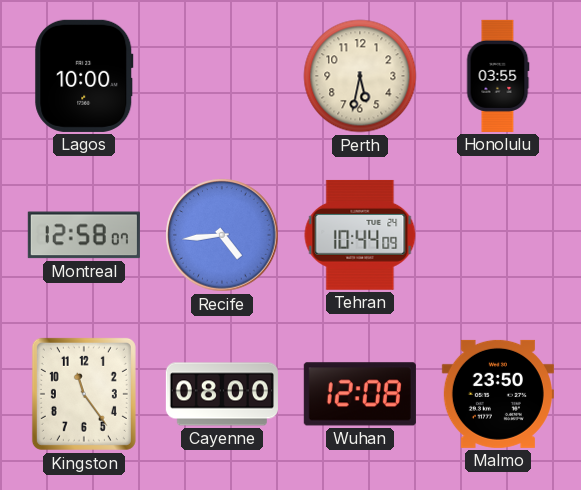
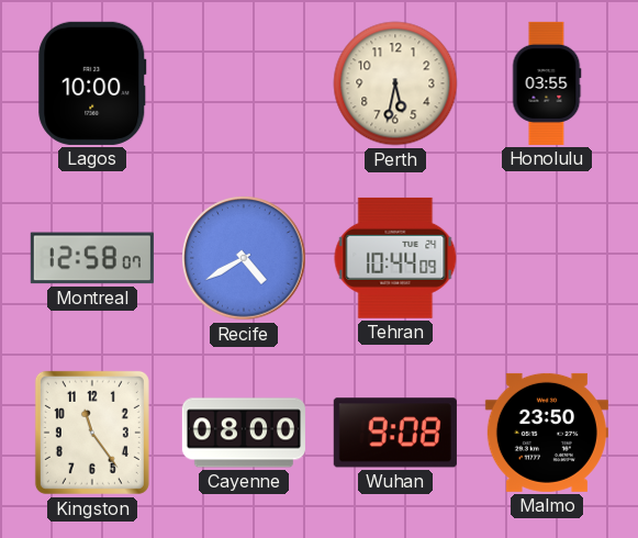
Recife: 4:44 -> 4:40 (244, 258)
Wuhan: 12:08 -> 9:08 (395, 433)
